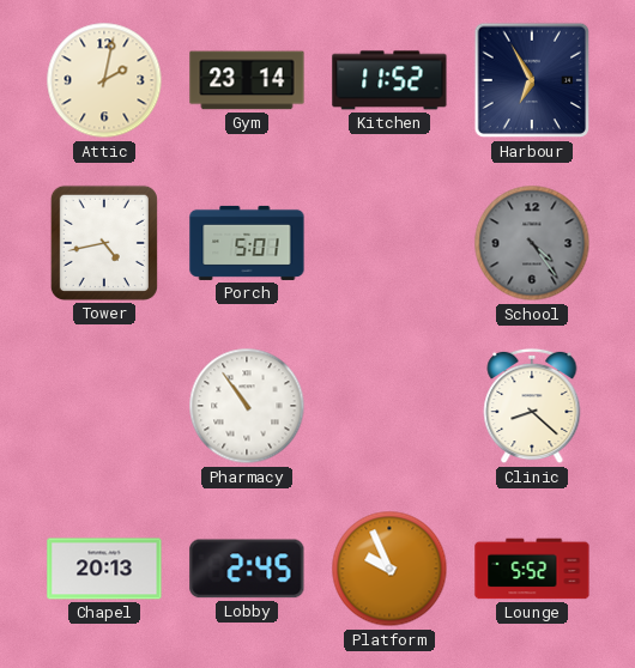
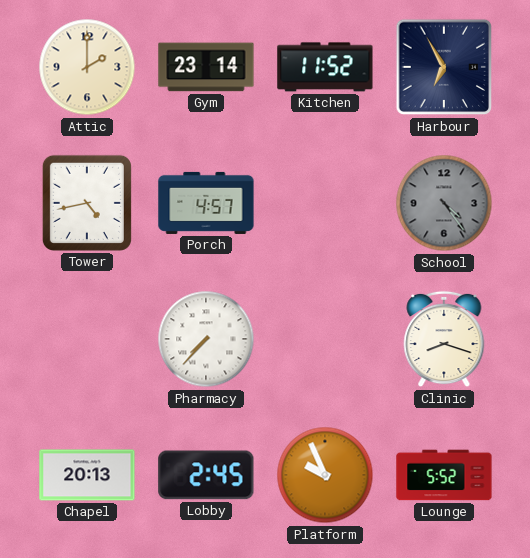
Attic: 2:02 -> 2:00 (87, 67)
Porch: 5:01 -> 4:57 (206, 203)
Pharmacy: 10:54 -> 7:37 (206, 339)
Clinic: 8:22 -> 8:18 (444, 339)
